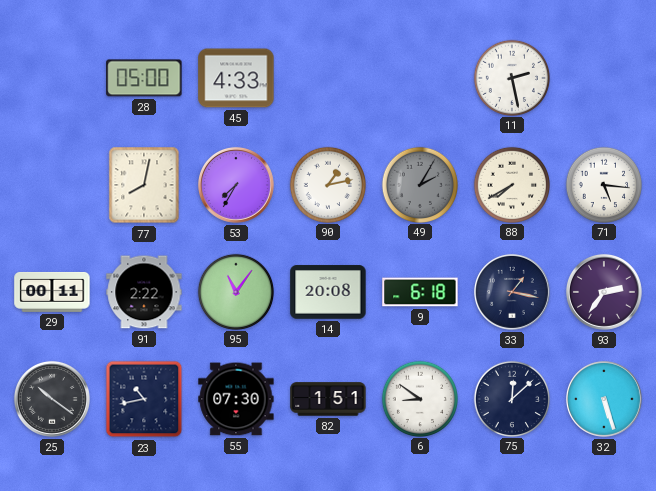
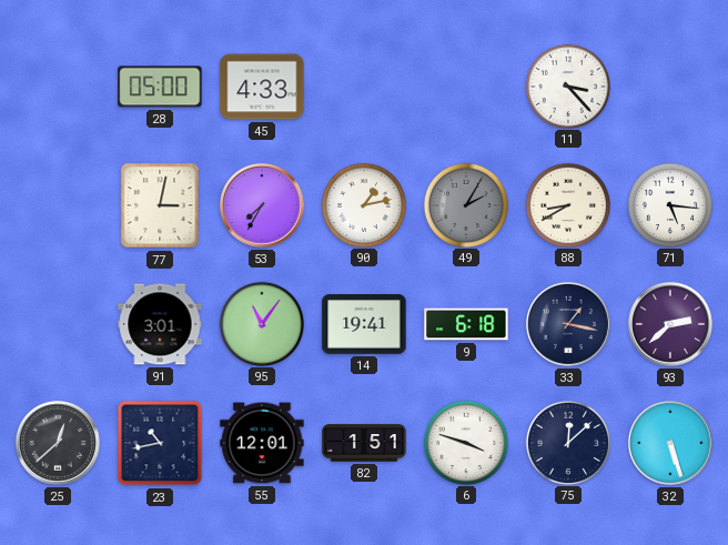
11: 2:28 -> 3:23 (567, 85)
77: 8:02 -> 3:02 (160, 205)
88: 7:40 -> 8:40 (567, 204)
29: 00:11 -> none (52, 292)
91: 2:22 -> 3:01 (160, 324)
14: 20:08 -> 19:41 (364, 324)
93: 2:36 -> 2:38 (670, 324)
25: 10:21 -> 12:38 (58, 443)
55: 07:30 -> 12:01 (262, 443)
6: 8:51 -> 3:48 (465, 442)
